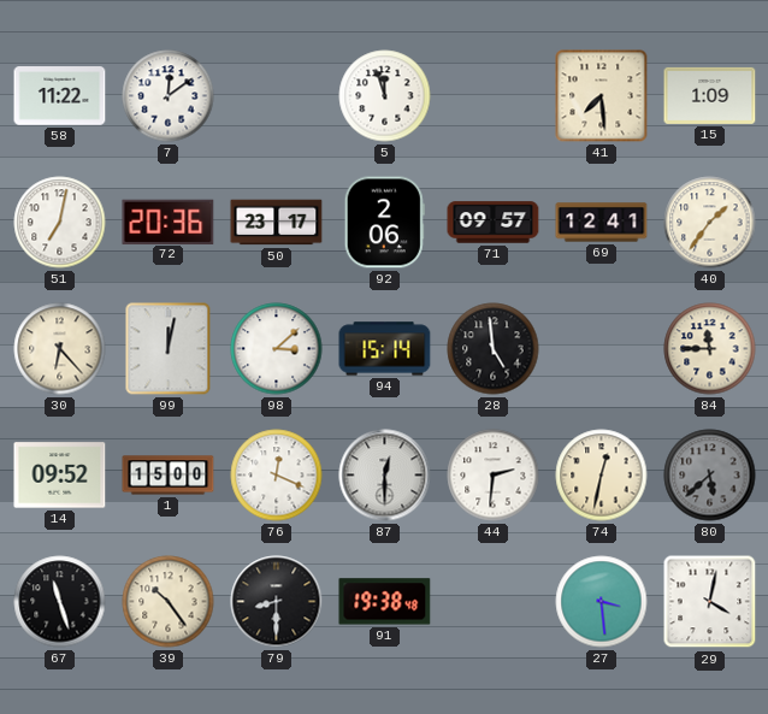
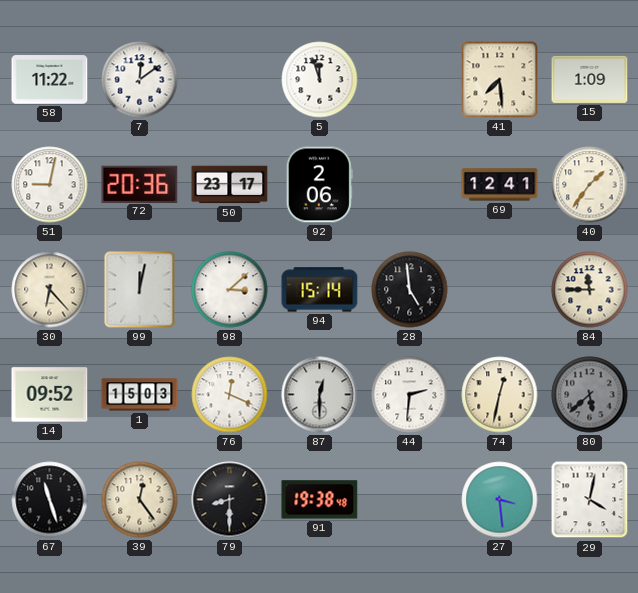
51: 7:02 -> 9:02 (50, 185)
71: 09:57 -> none (494, 223)
1: 15:00 -> 15:03 (140, 395)
39: 10:24 -> 12:24 (140, 500)
